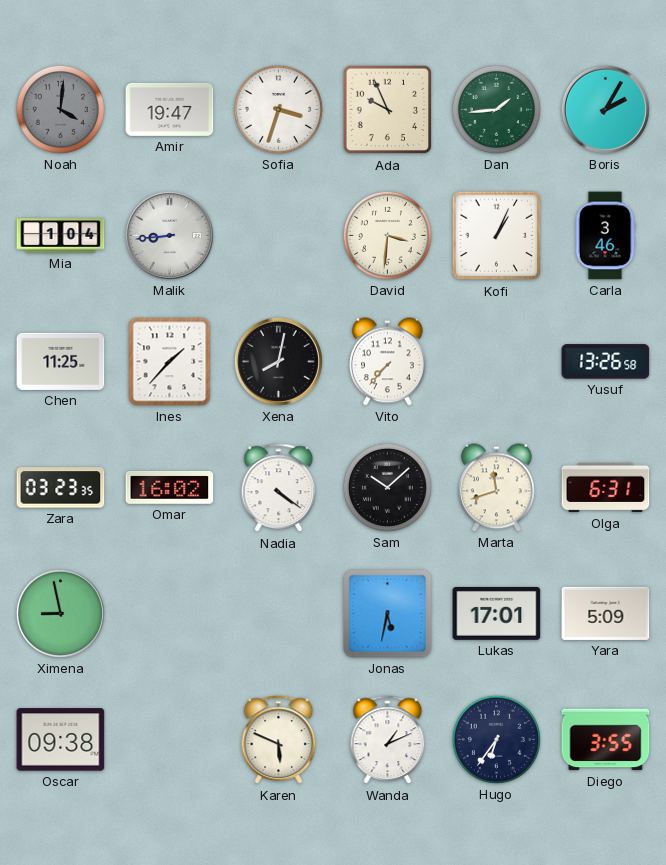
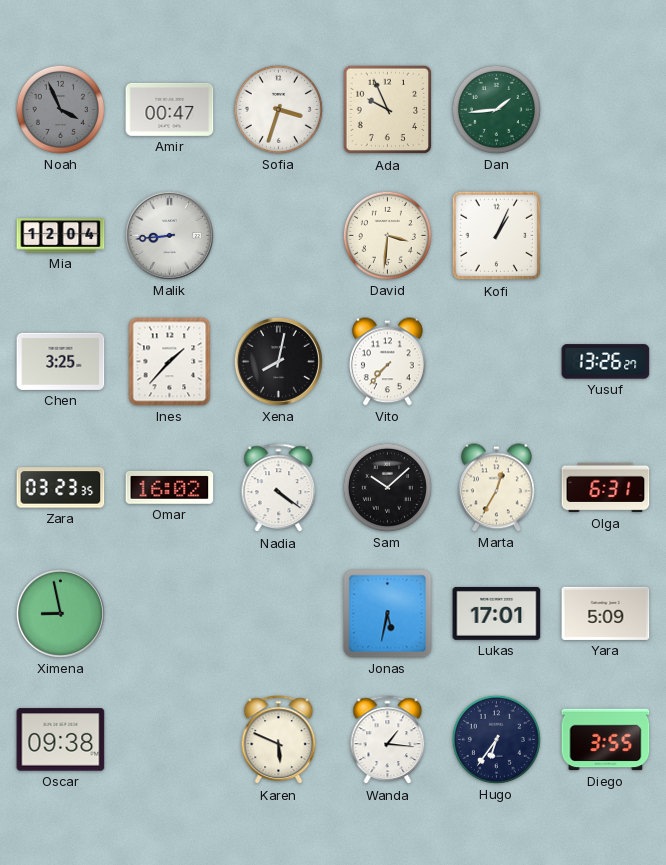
Noah: 4:01 -> 3:56 (60, 109)
Amir: 19:47 -> 00:47 (170, 109)
Boris: 2:05 -> none (605, 109)
Mia: 1:04 -> 12:04 (61, 236)
Carla: 3:46 -> none (605, 236)
Chen: 11:25 -> 3:25 (61, 361)
Yusuf: 13:26:58 -> 13:26:27 (606, 362)
Marta: 11:42 -> 12:35 (497, 488)
Wanda: 1:11 -> 1:16 (388, 740)
